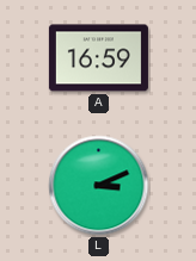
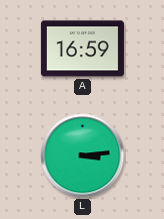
L: 3:11 -> 3:14 (83, 156)
